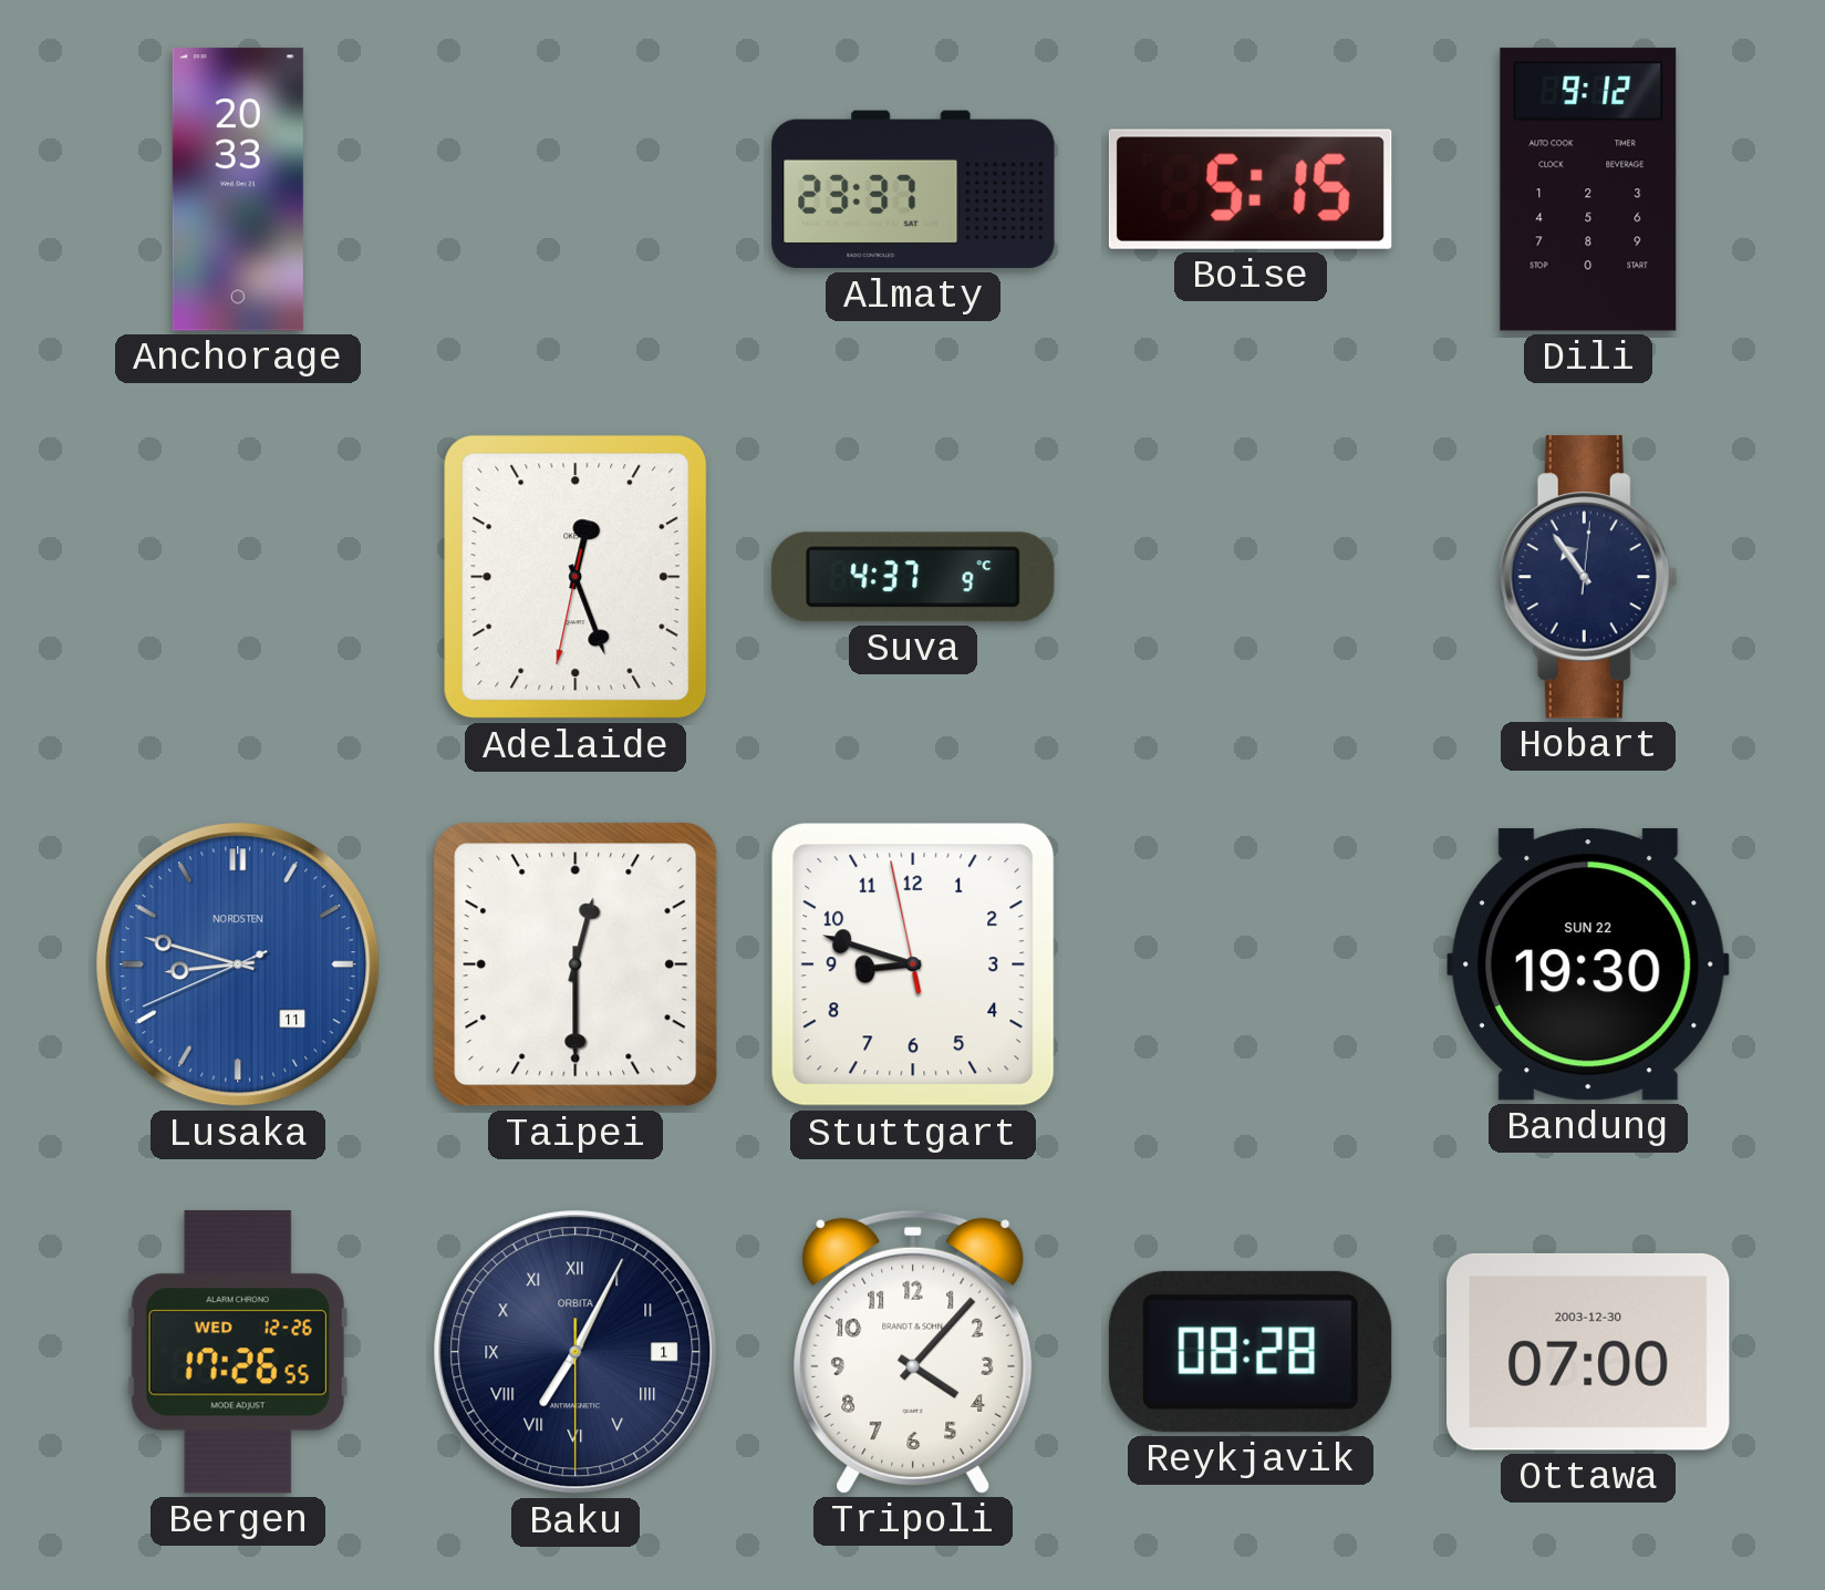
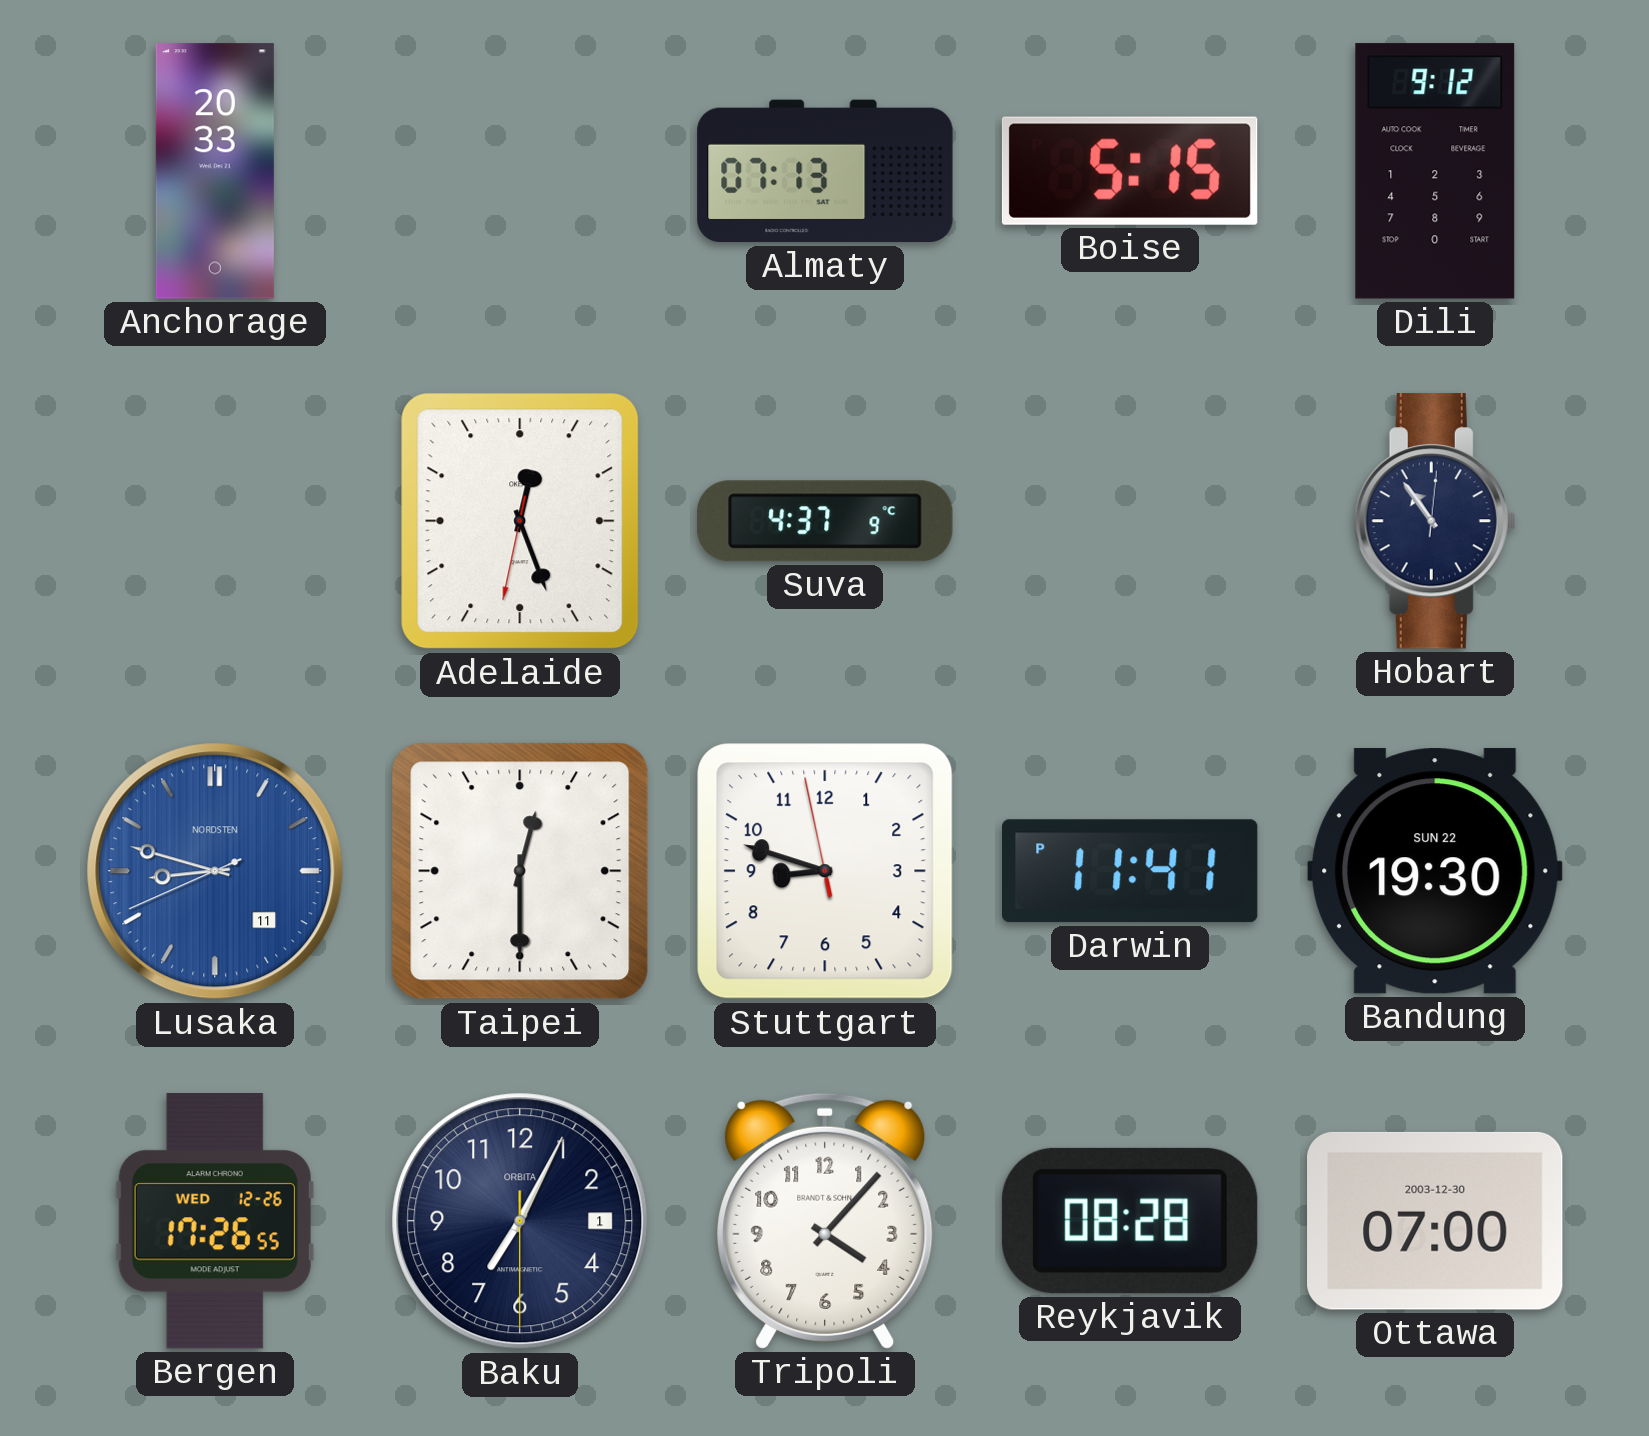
Almaty: 23:37 -> 07:13 (825, 171)
Darwin: none -> 11:41 (1131, 871)
Baku numerals: Roman -> Arabic (520, 1221)
